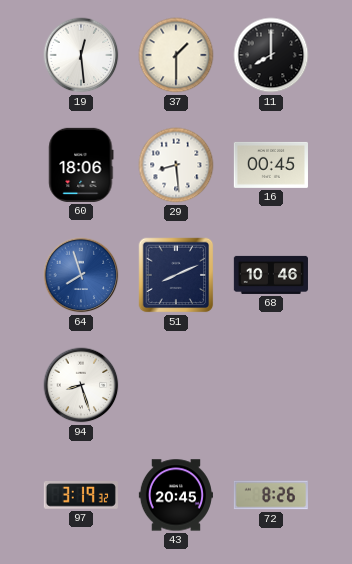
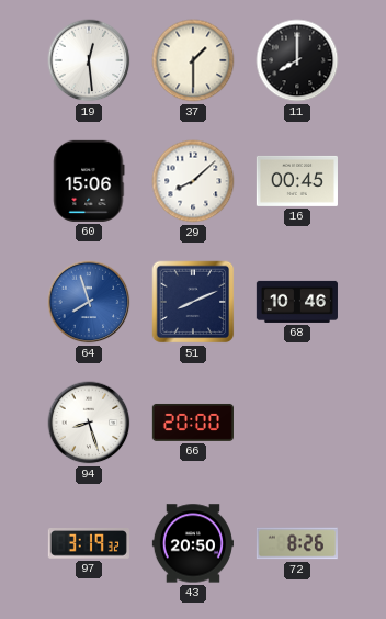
60: 18:06 -> 15:06 (89, 181)
29: 8:29 -> 8:08 (193, 181)
66: none -> 20:00 (192, 423)
43: 20:45 -> 20:50 (193, 543)
